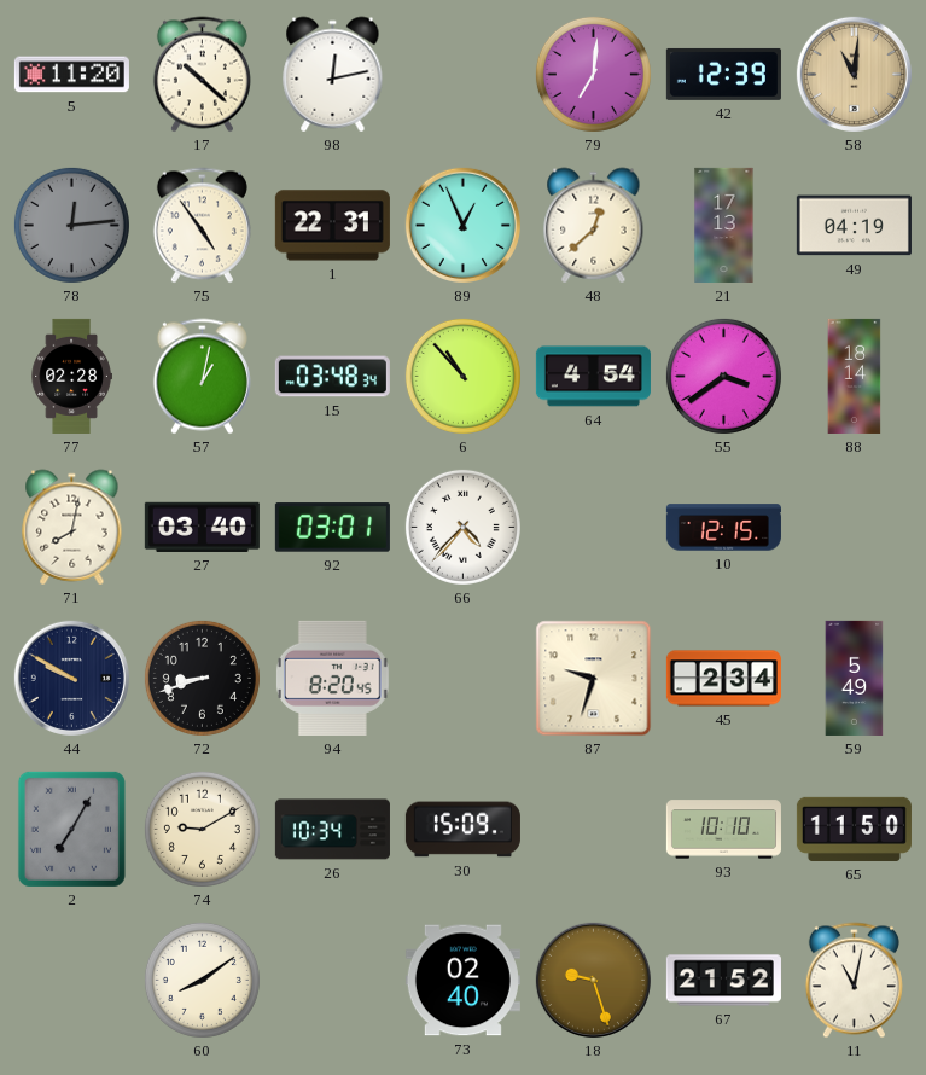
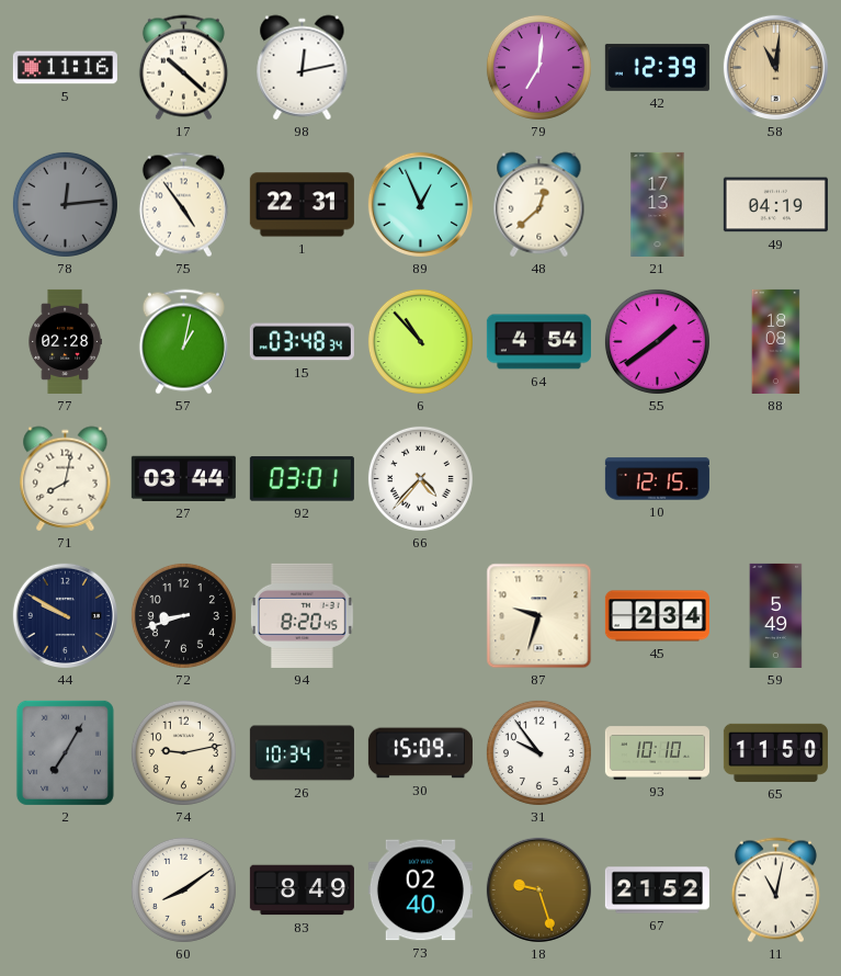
5: 11:20 -> 11:16 (65, 68)
55: 3:39 -> 1:39 (657, 341)
88: 18:14 -> 18:08 (776, 341)
27: 03:40 -> 03:44 (183, 478)
74: 9:10 -> 9:13 (183, 752)
31: none -> 9:54 (538, 752)
83: none -> 8:49 (302, 890)
